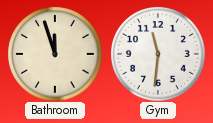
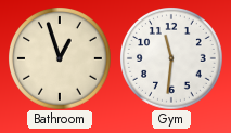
Bathroom: 11:57 -> 12:57 (60, 58)
